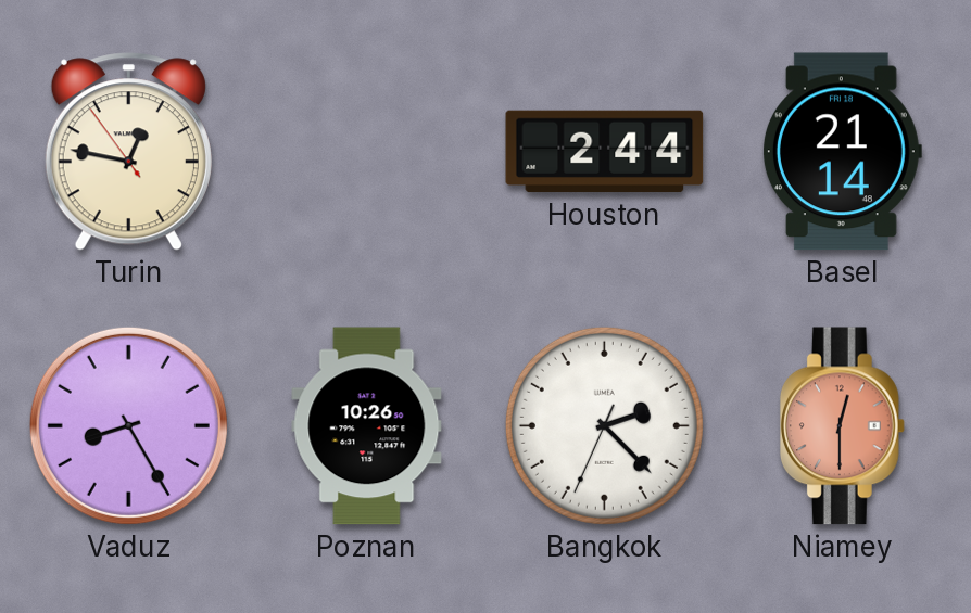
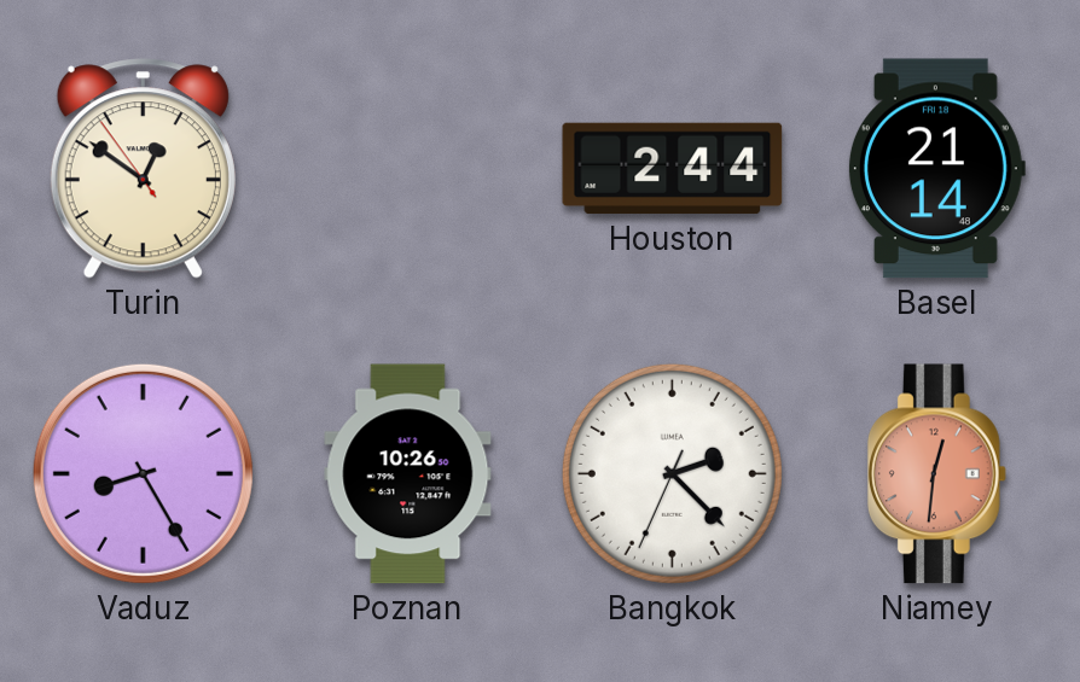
Turin: 12:46 -> 12:50 (143, 169)
Niamey: 12:30 -> 12:31 (936, 474)
